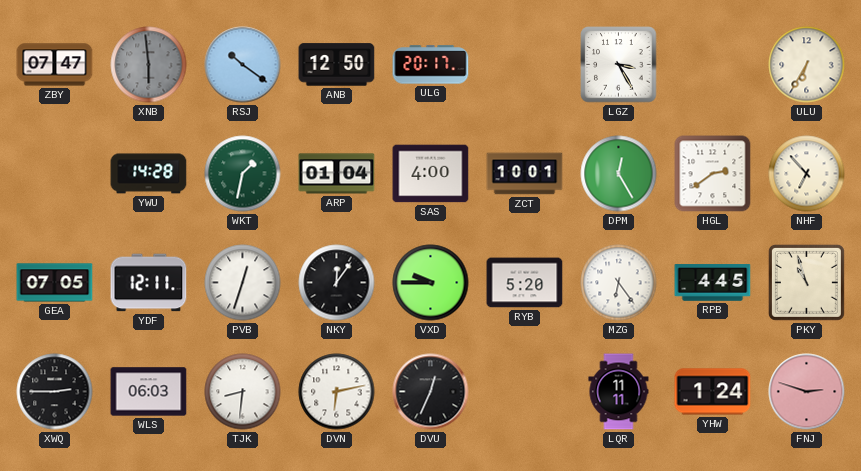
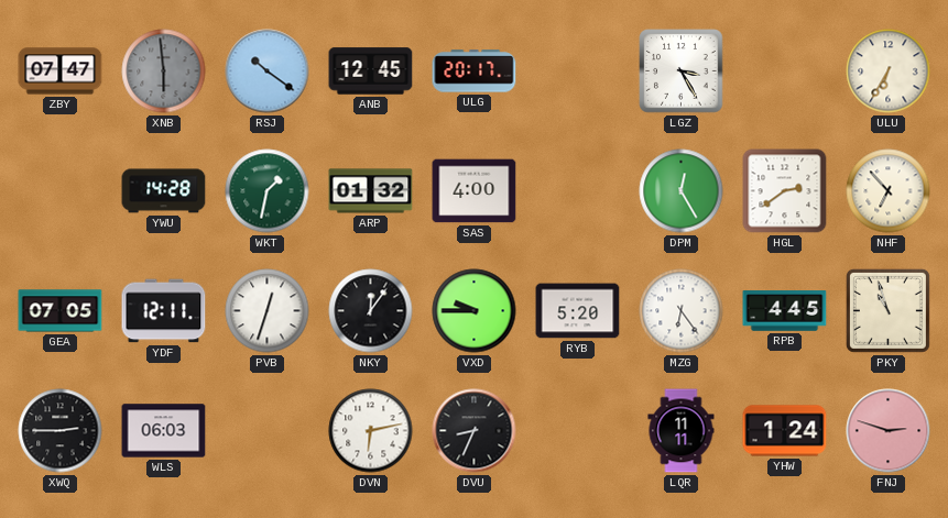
ANB: 12:50 -> 12:45 (371, 71)
ARP: 01:04 -> 01:32 (371, 191)
ZCT: 10:01 -> none (525, 174)
TJK: 8:31 -> none (243, 392)
DVU: 12:34 -> 8:34 (475, 431)
